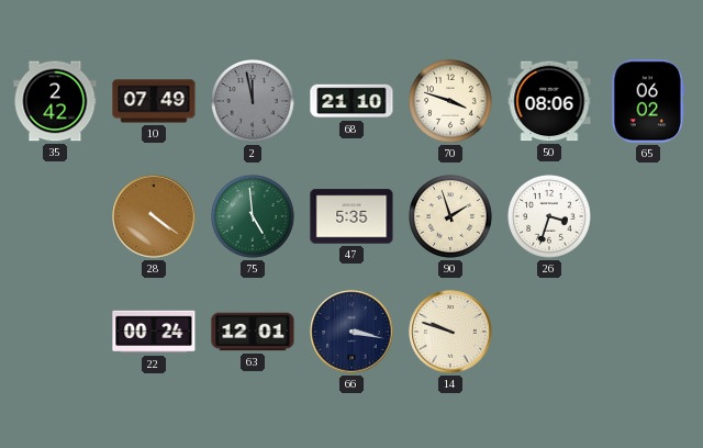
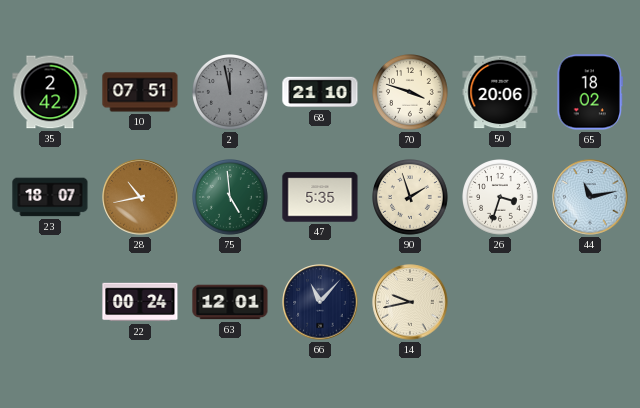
10: 07:49 -> 07:51 (140, 92)
50: 08:06 -> 20:06 (500, 92)
65: 06:02 -> 18:02 (590, 92)
23: none -> 18:07 (50, 197)
28: 4:21 -> 10:43 (140, 197)
44: none -> 11:13 (590, 197)
66: 3:17 -> 11:07 (320, 302)
14: 9:48 -> 9:43 (410, 302)
